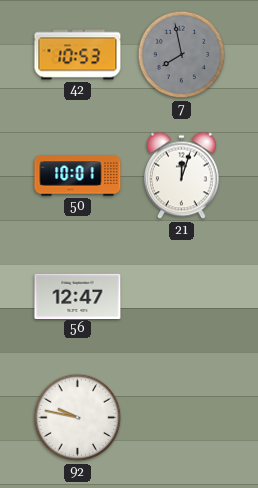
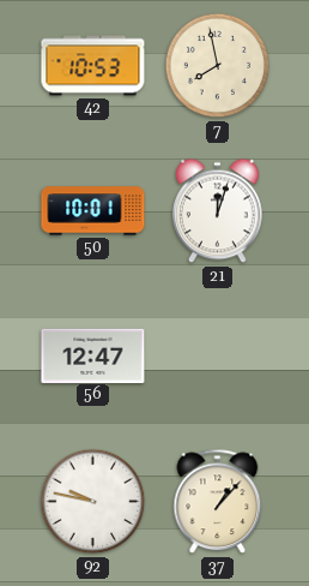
7 dial: grey -> cream (218, 66)
37: none -> 1:07 (218, 502)
